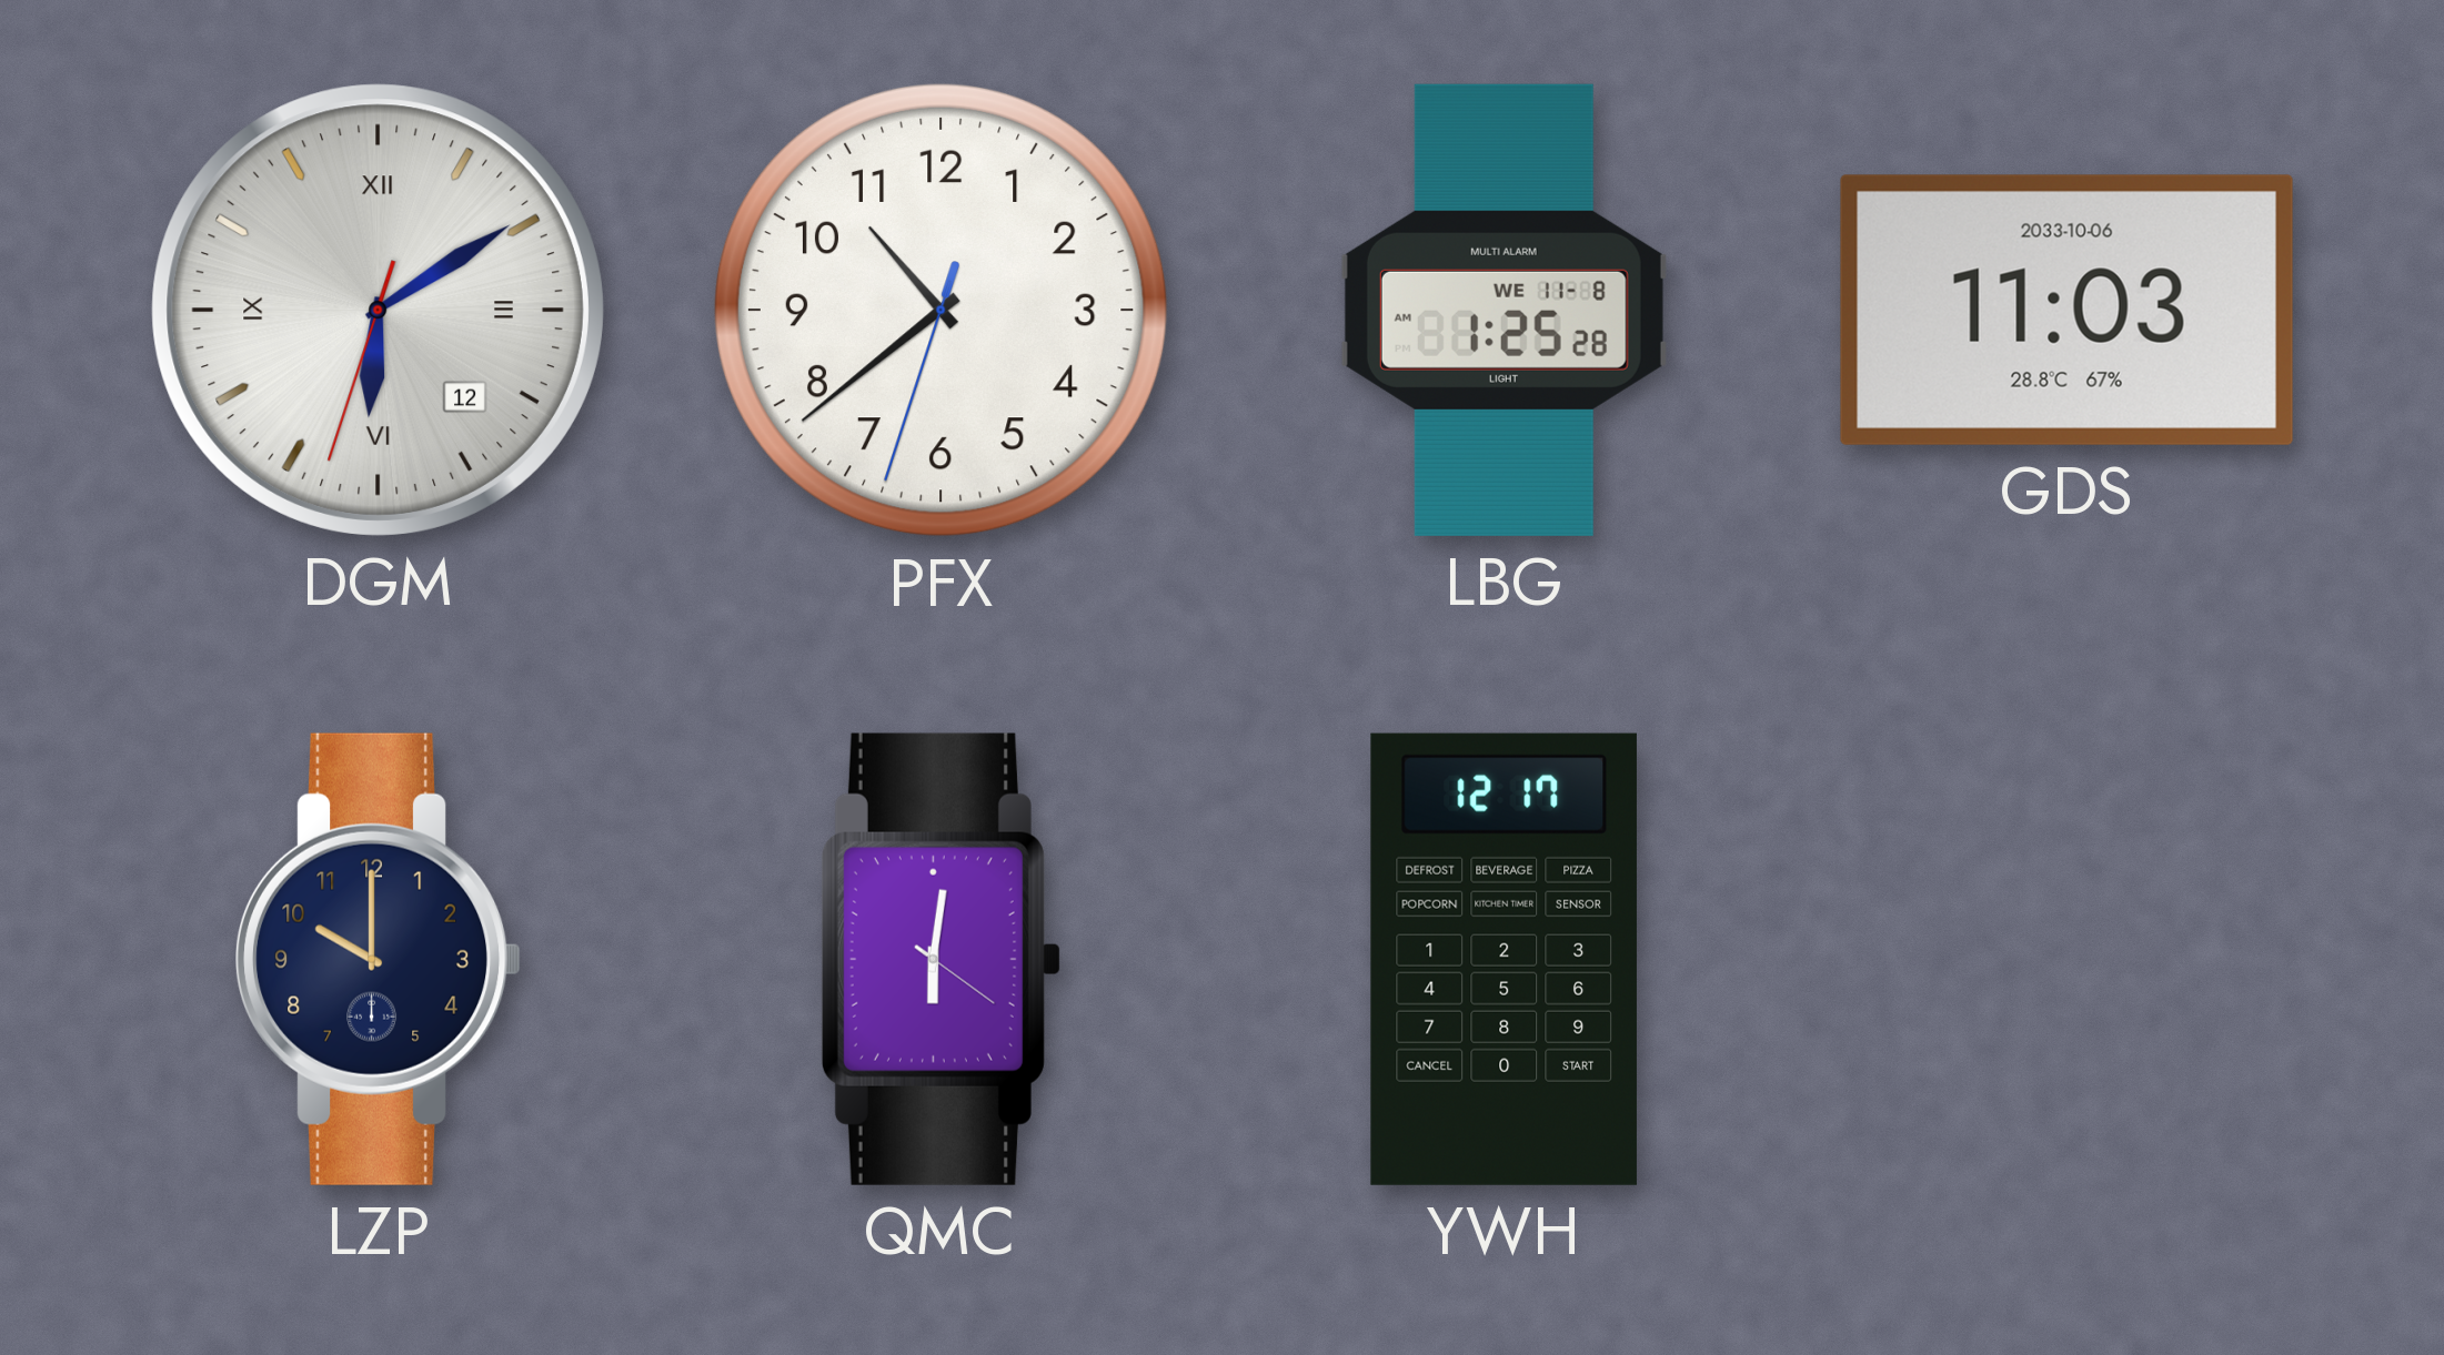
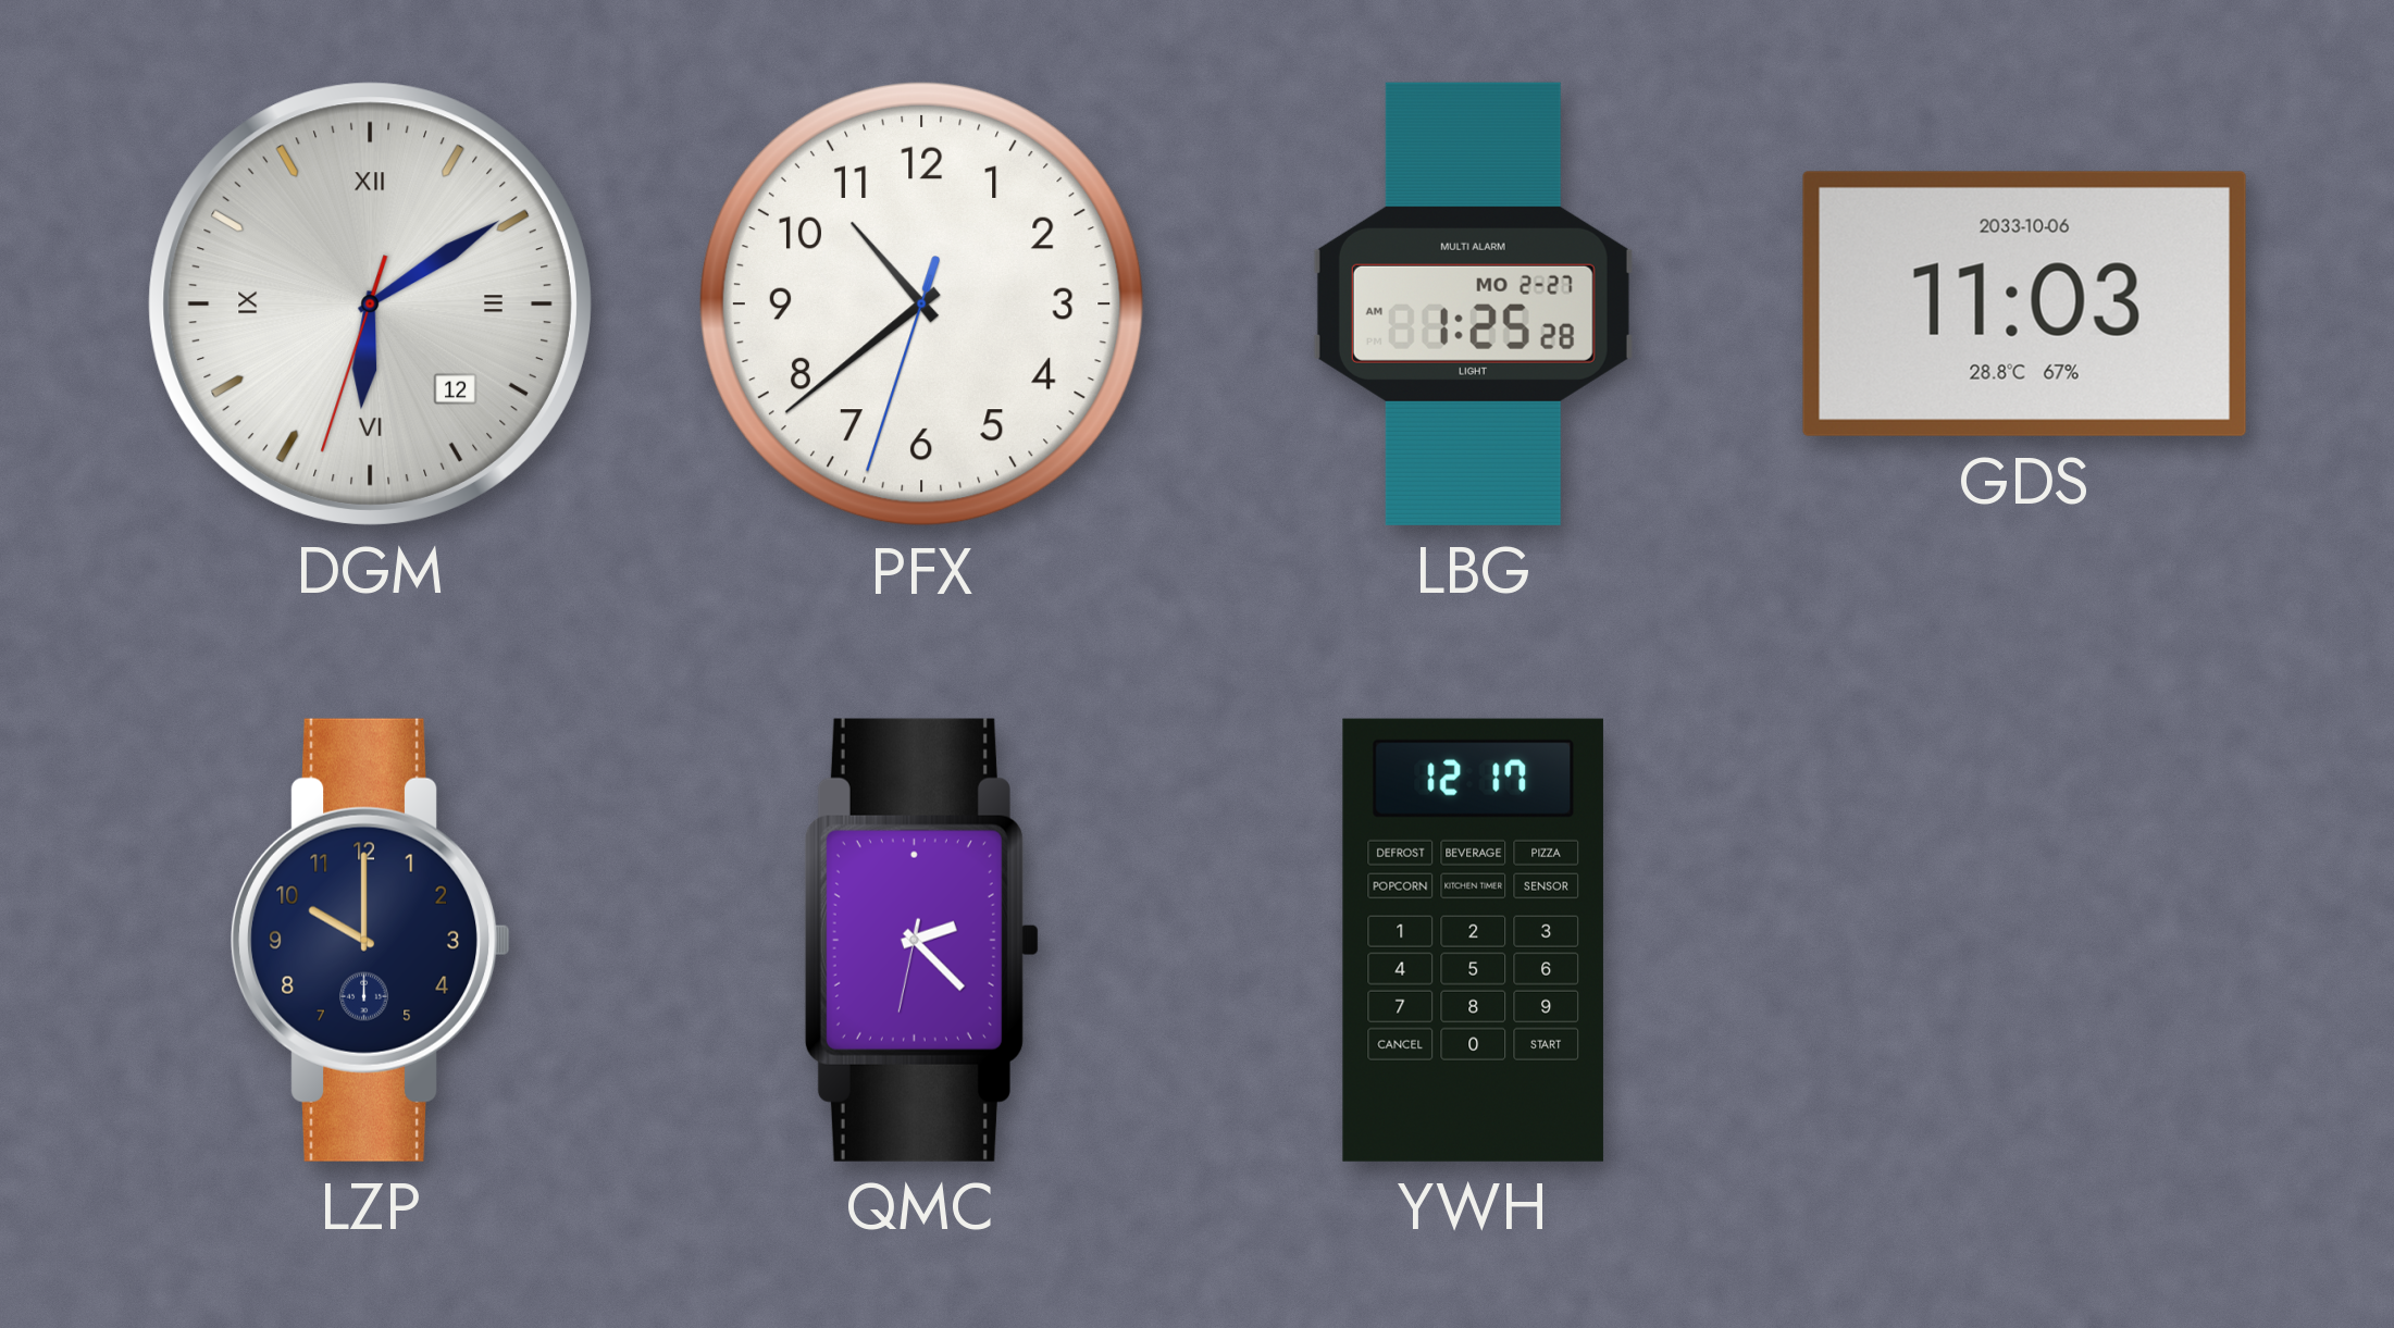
LBG date: WE 11-8 -> MO 2-27 (1473, 303)
QMC: 6:01 -> 2:22 (921, 940)
